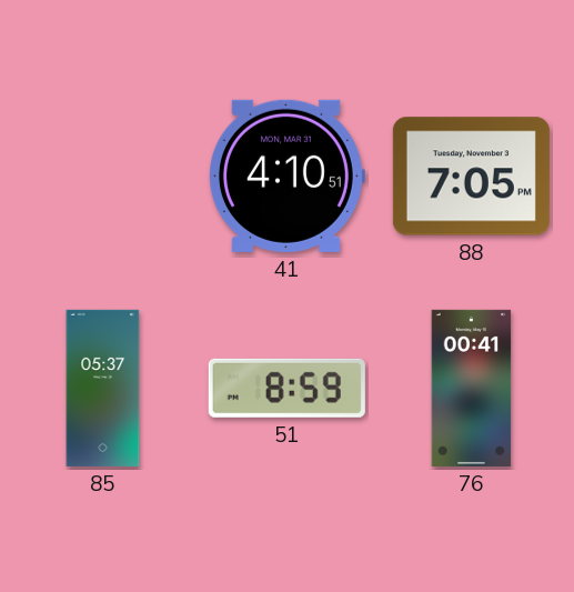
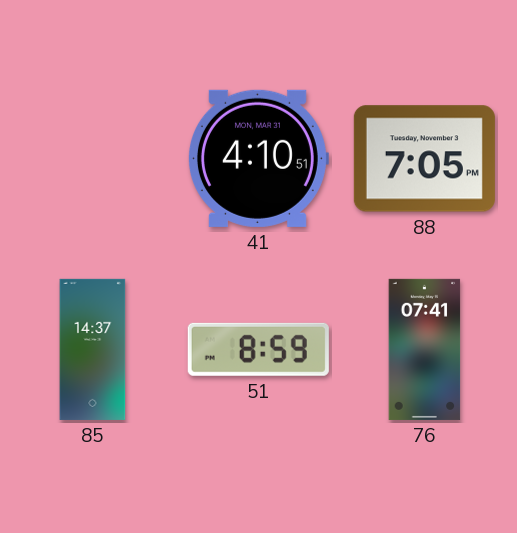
85: 05:37 -> 14:37 (93, 349)
76: 00:41 -> 07:41 (425, 349)
